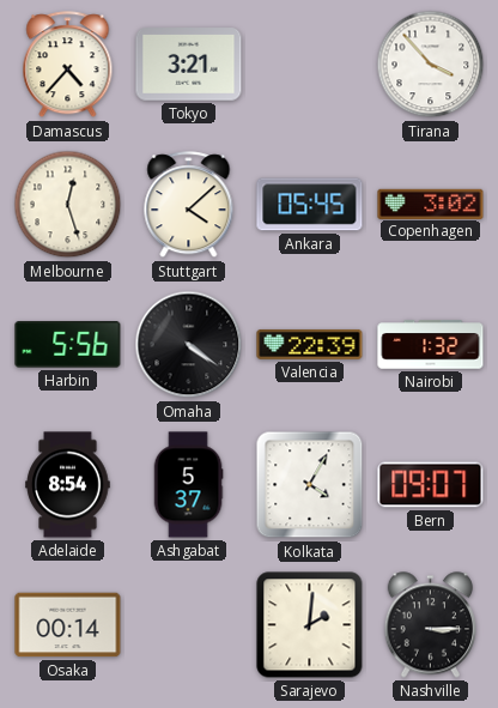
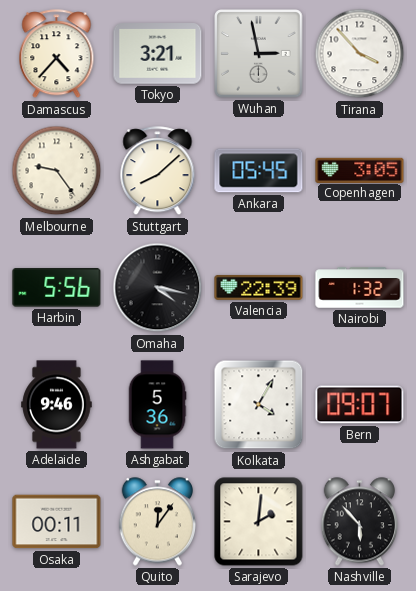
Wuhan: none -> 2:58 (259, 54)
Melbourne: 12:27 -> 9:24 (57, 171)
Stuttgart: 4:08 -> 8:08 (158, 171)
Copenhagen: 3:02 -> 3:05 (360, 170)
Omaha: 4:21 -> 4:17 (158, 288)
Adelaide: 8:54 -> 9:46 (57, 405)
Ashgabat: 5:37 -> 5:36 (157, 405)
Osaka: 00:14 -> 00:11 (57, 522)
Quito: none -> 12:06 (157, 522)
Nashville: 3:15 -> 5:53 (359, 522)
